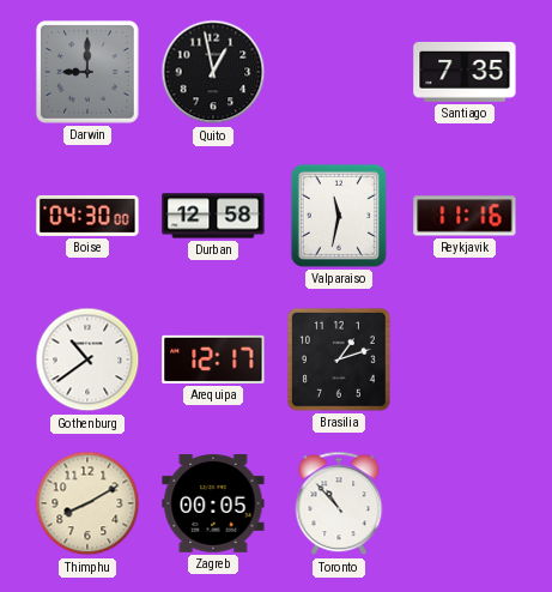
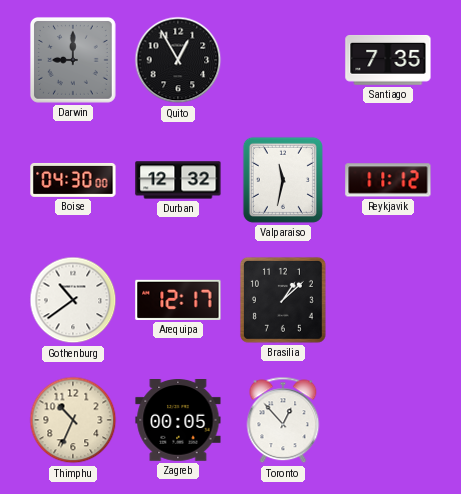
Quito: 12:58 -> 12:55 (178, 60)
Durban: 12:58 -> 12:32 (178, 180)
Reykjavik: 11:16 -> 11:12 (388, 180)
Brasilia: 1:12 -> 1:08 (283, 300)
Thimphu: 8:10 -> 10:34 (73, 420)
Toronto: 10:53 -> 12:53 (283, 420)
